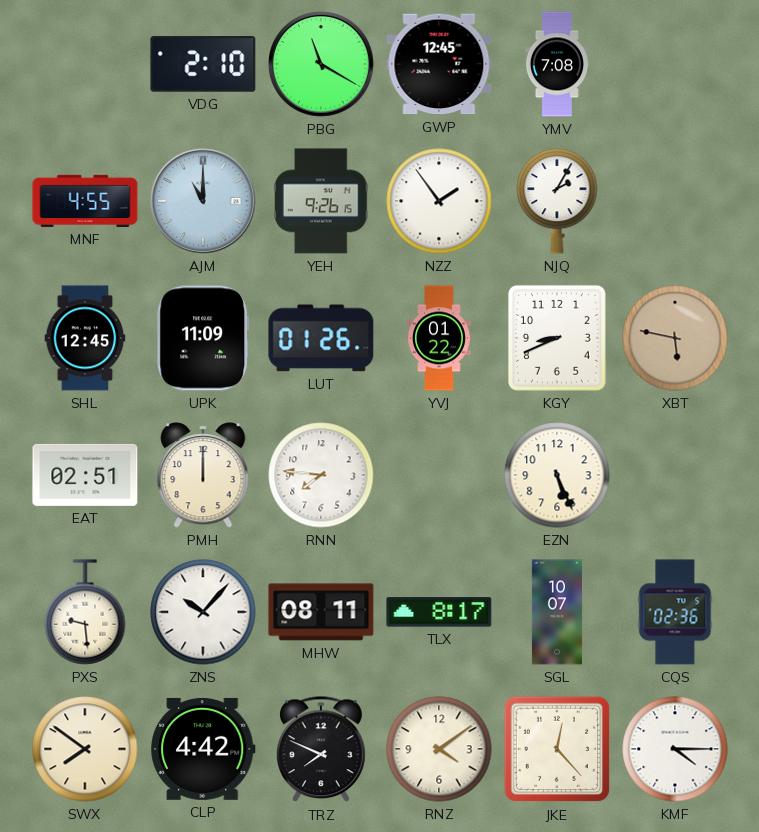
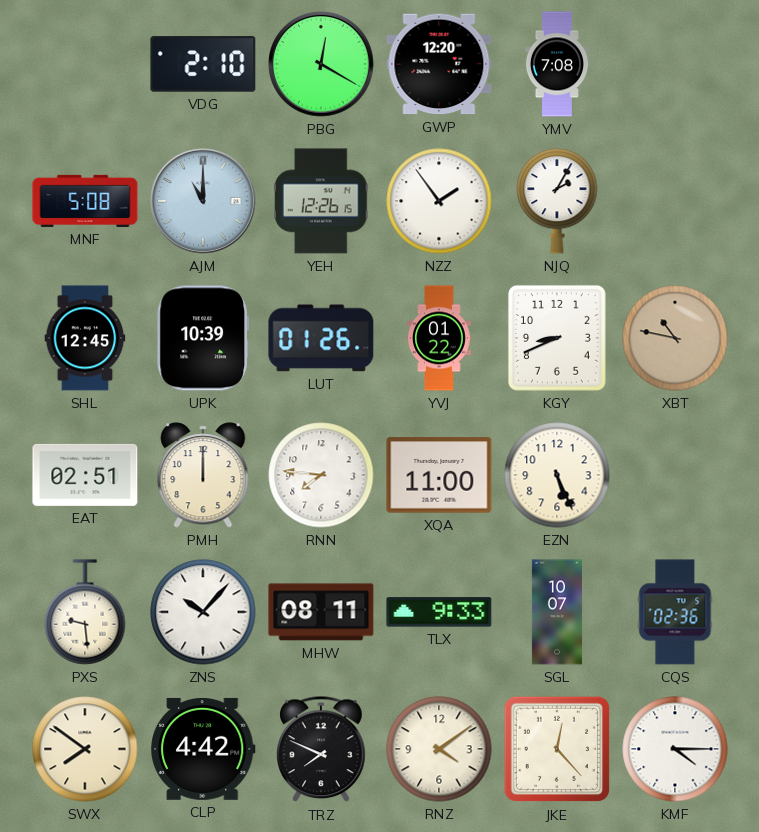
PBG: 11:20 -> 12:20 (322, 65)
GWP: 12:45 -> 12:20 (439, 64)
MNF: 4:55 -> 5:08 (85, 201)
YEH: 9:26 -> 12:26 (321, 201)
UPK: 11:09 -> 10:39 (203, 338)
XBT: 5:47 -> 10:47 (675, 338)
XQA: none -> 11:00 (439, 475)
TLX: 8:17 -> 9:33 (439, 612)
